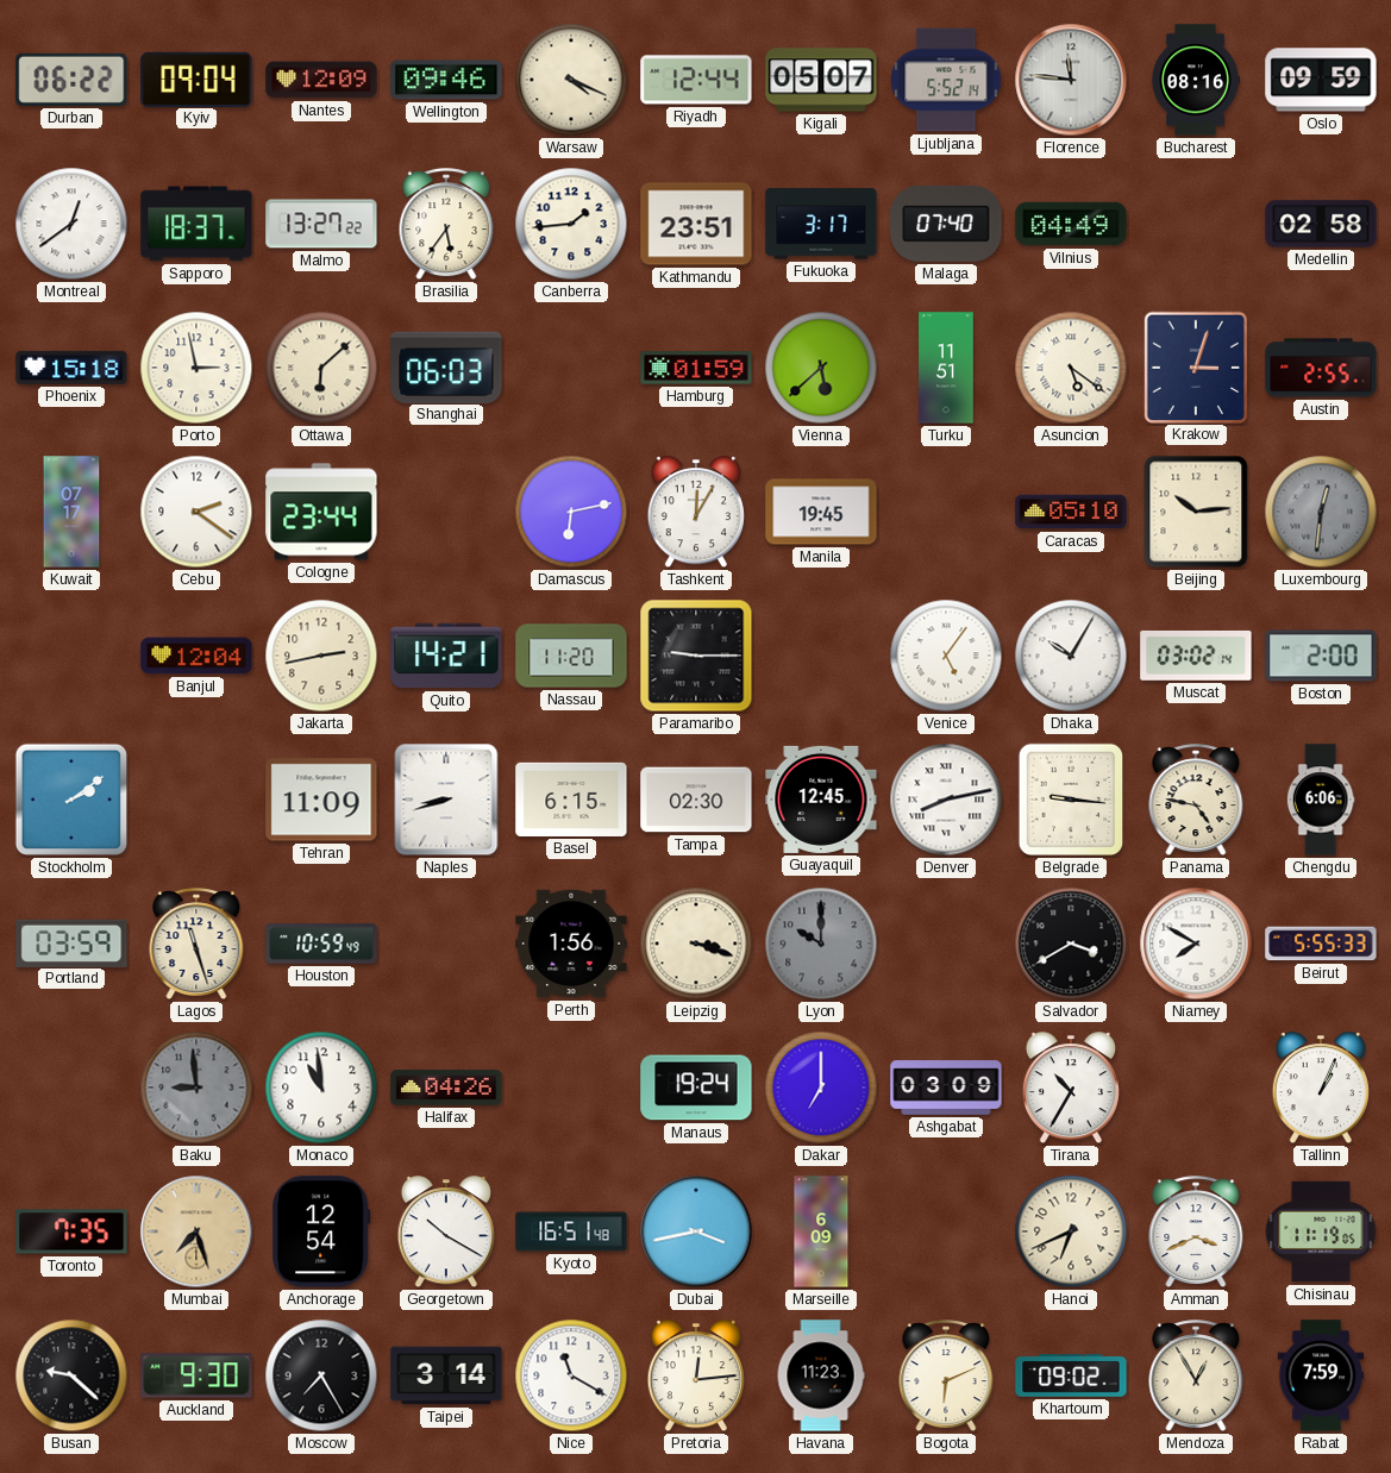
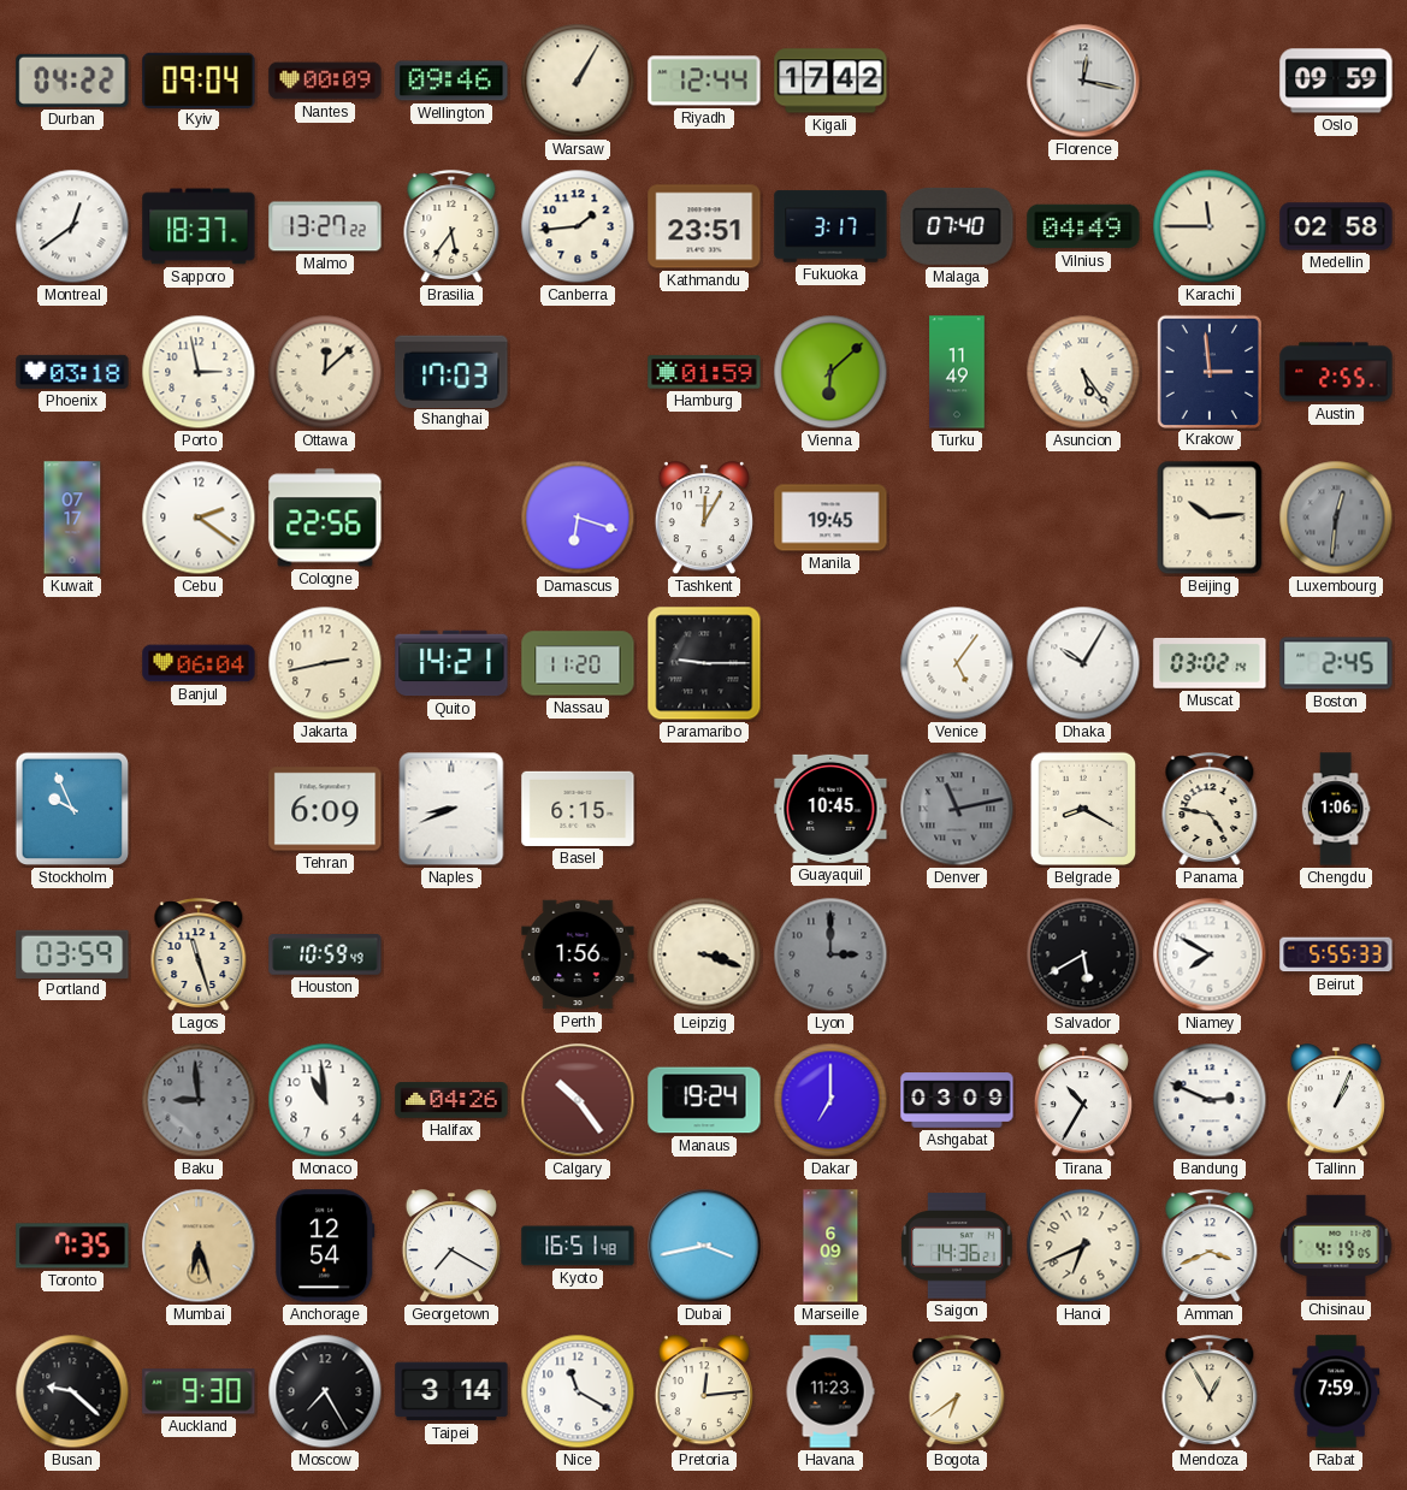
Durban: 06:22 -> 04:22 (72, 81)
Nantes: 12:09 -> 00:09 (325, 81)
Warsaw: 4:19 -> 1:05 (578, 81)
Kigali: 05:07 -> 17:42 (830, 81)
Ljubljana: 5:52 -> none (946, 80)
Florence: 11:46 -> 12:17 (1083, 81)
Bucharest: 08:16 -> none (1196, 80)
Karachi: none -> 11:45 (1210, 226)
Phoenix: 15:18 -> 03:18 (72, 372)
Ottawa: 6:08 -> 12:08 (325, 372)
Shanghai: 06:03 -> 17:03 (451, 371)
Vienna: 5:38 -> 6:08 (830, 372)
Turku: 11:51 -> 11:49 (957, 372)
Asuncion: 5:21 -> 5:24 (1083, 372)
Krakow: 3:03 -> 2:59 (1208, 371)
Cologne: 23:44 -> 22:56 (325, 518)
Damascus: 6:13 -> 6:18 (578, 518)
Caracas: 05:10 -> none (1071, 512)
Banjul: 12:04 -> 06:04 (199, 663)
Boston: 2:00 -> 2:45 (1336, 663)
Stockholm: 2:09 -> 9:56 (72, 809)
Tehran: 11:09 -> 6:09 (325, 809)
Naples: 8:42 -> 8:41 (451, 809)
Tampa: 02:30 -> none (696, 800)
Guayaquil: 12:45 -> 10:45 (830, 809)
Denver: 8:13 -> 11:13 (957, 809)
Denver dial: white -> grey (957, 809)
Belgrade: 9:16 -> 8:20 (1083, 809)
Chengdu: 6:06 -> 1:06 (1336, 809)
Lyon: 10:00 -> 3:00 (830, 954)
Salvador: 3:40 -> 5:40 (1083, 954)
Calgary: none -> 10:24 (578, 1100)
Bandung: none -> 2:49 (1210, 1100)
Mumbai: 7:27 -> 6:27 (199, 1246)
Georgetown: 10:20 -> 7:20 (451, 1247)
Saigon: none -> 14:36 (957, 1246)
Chisinau: 11:19 -> 4:19 (1336, 1246)
Bogota: 6:11 -> 6:39 (957, 1393)
Khartoum: 09:02 -> none (1071, 1377)
